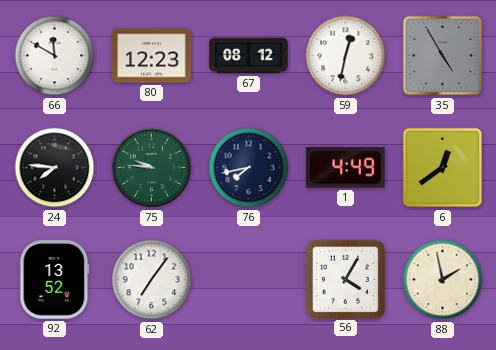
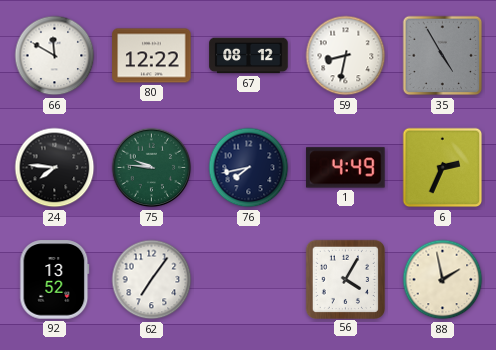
80: 12:23 -> 12:22 (152, 56)
59: 12:32 -> 8:32 (346, 56)
6: 12:39 -> 2:34 (443, 168)
